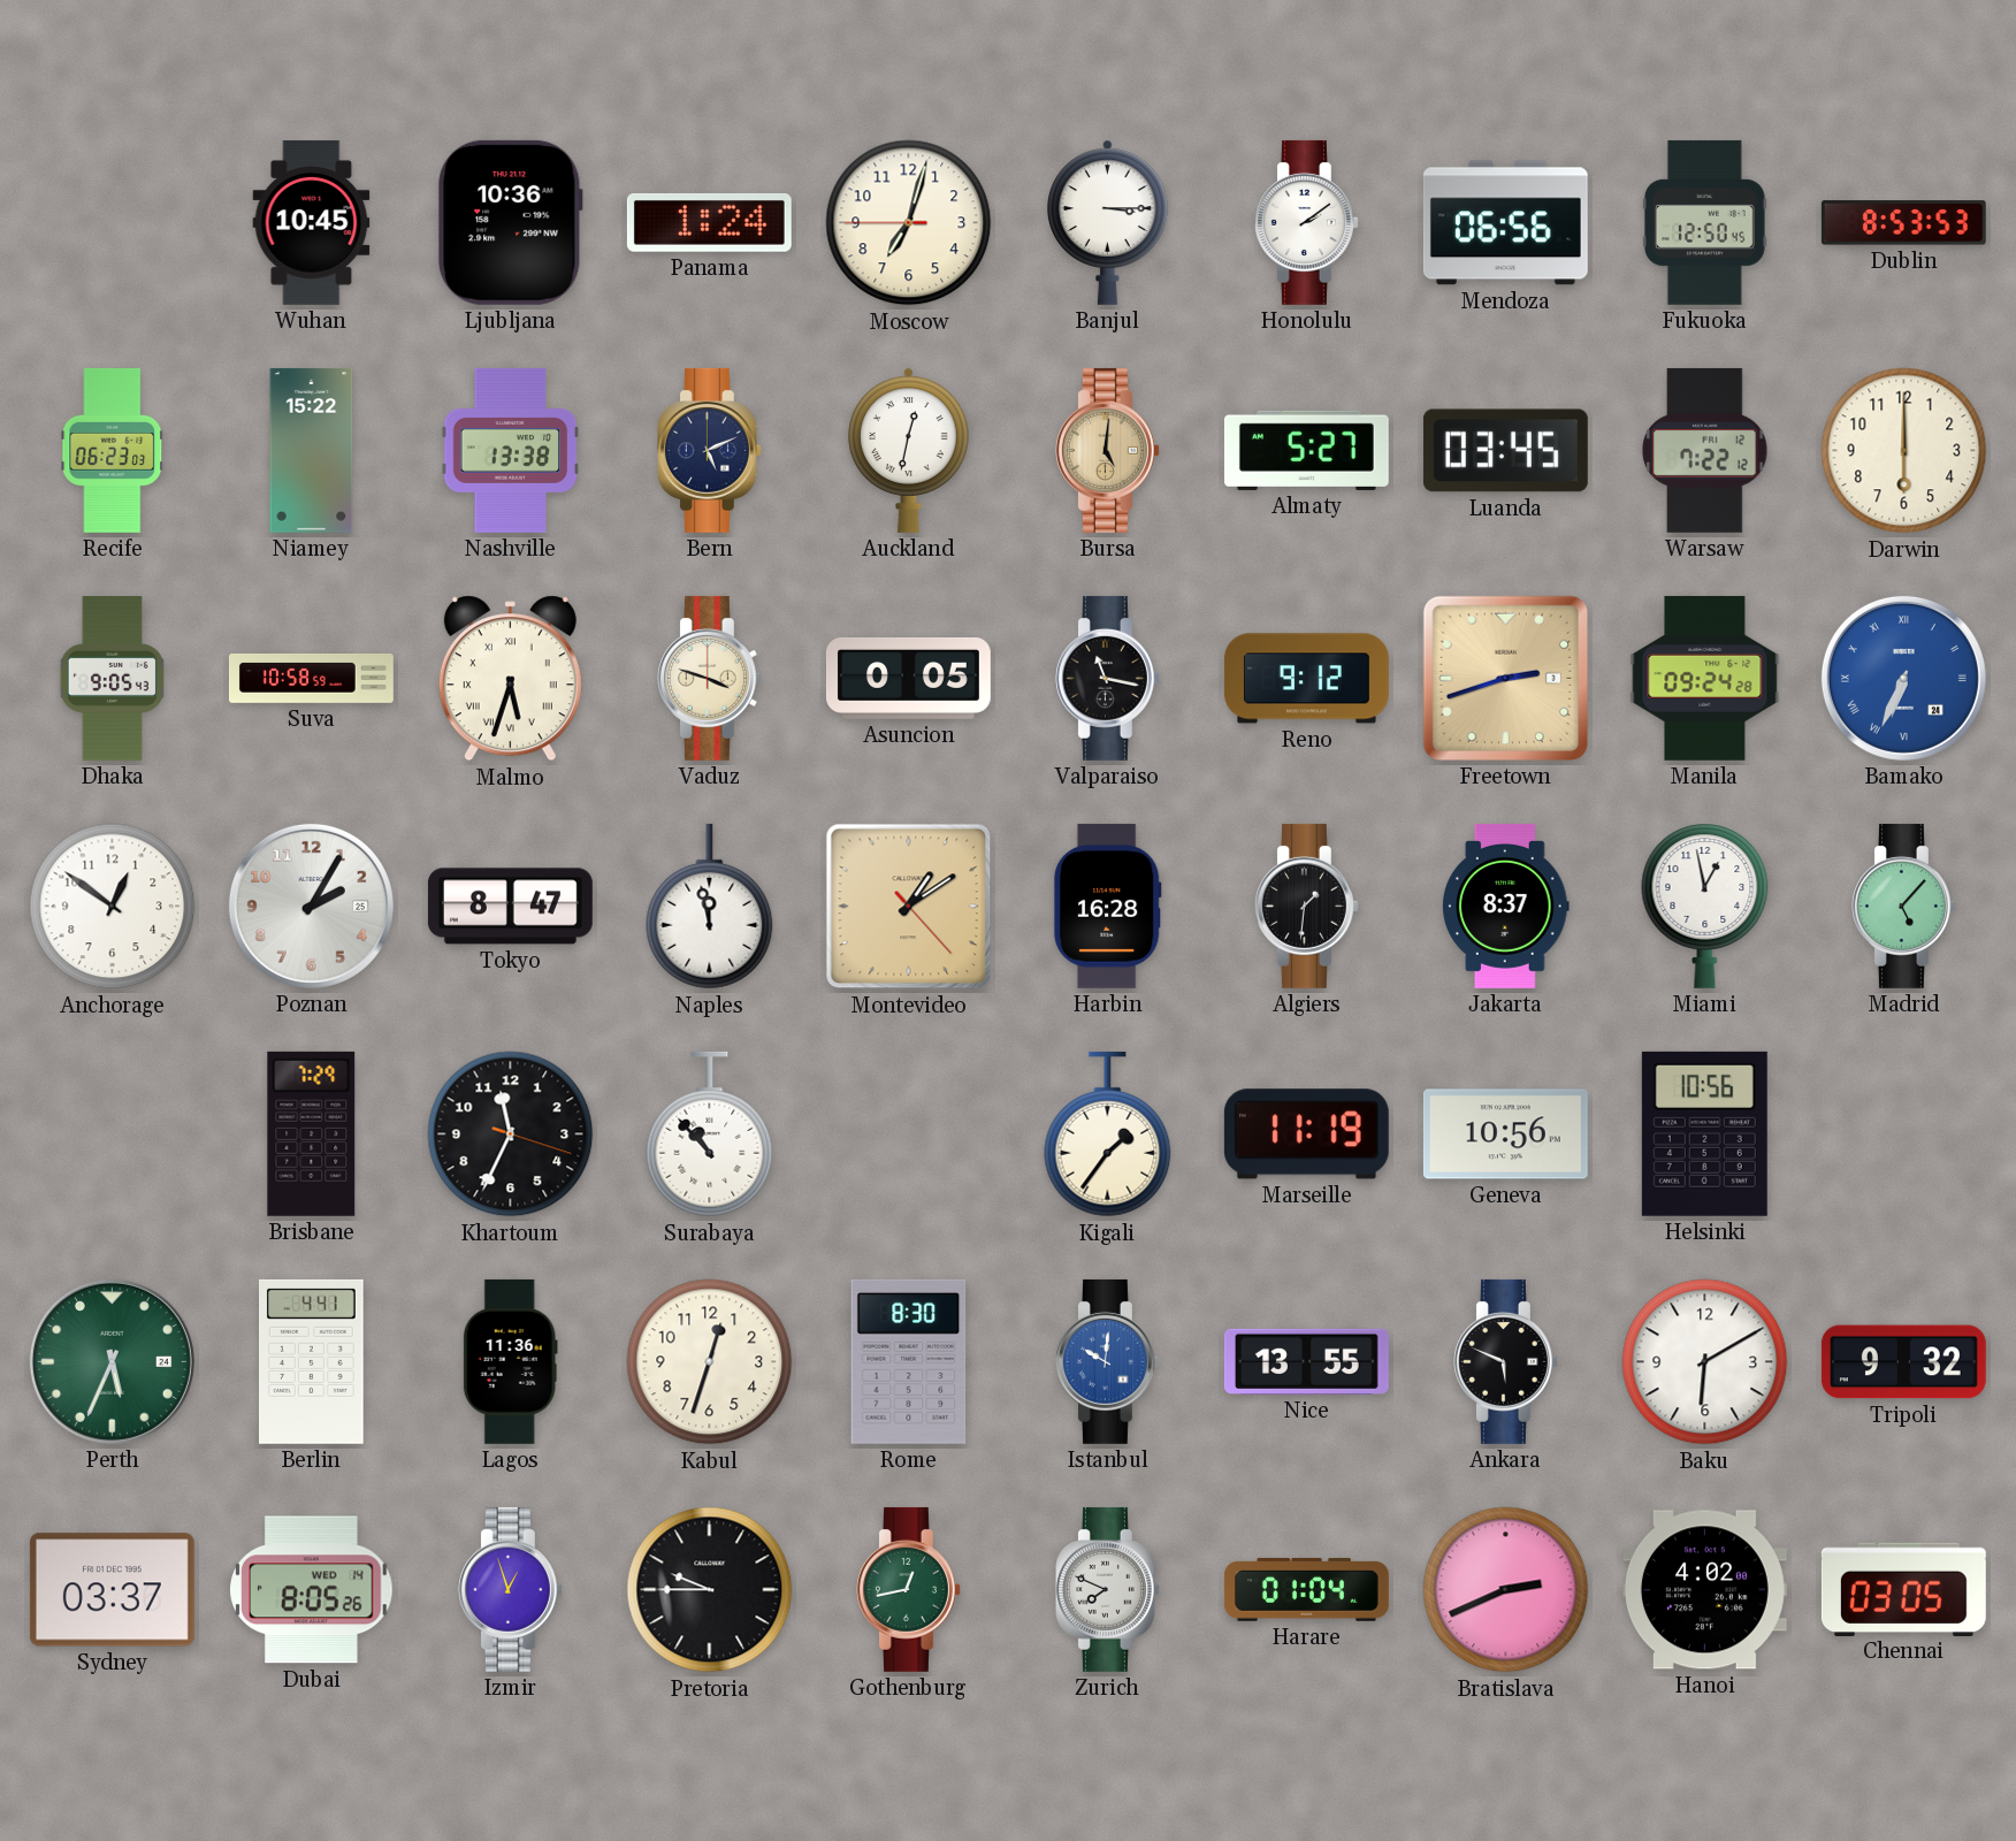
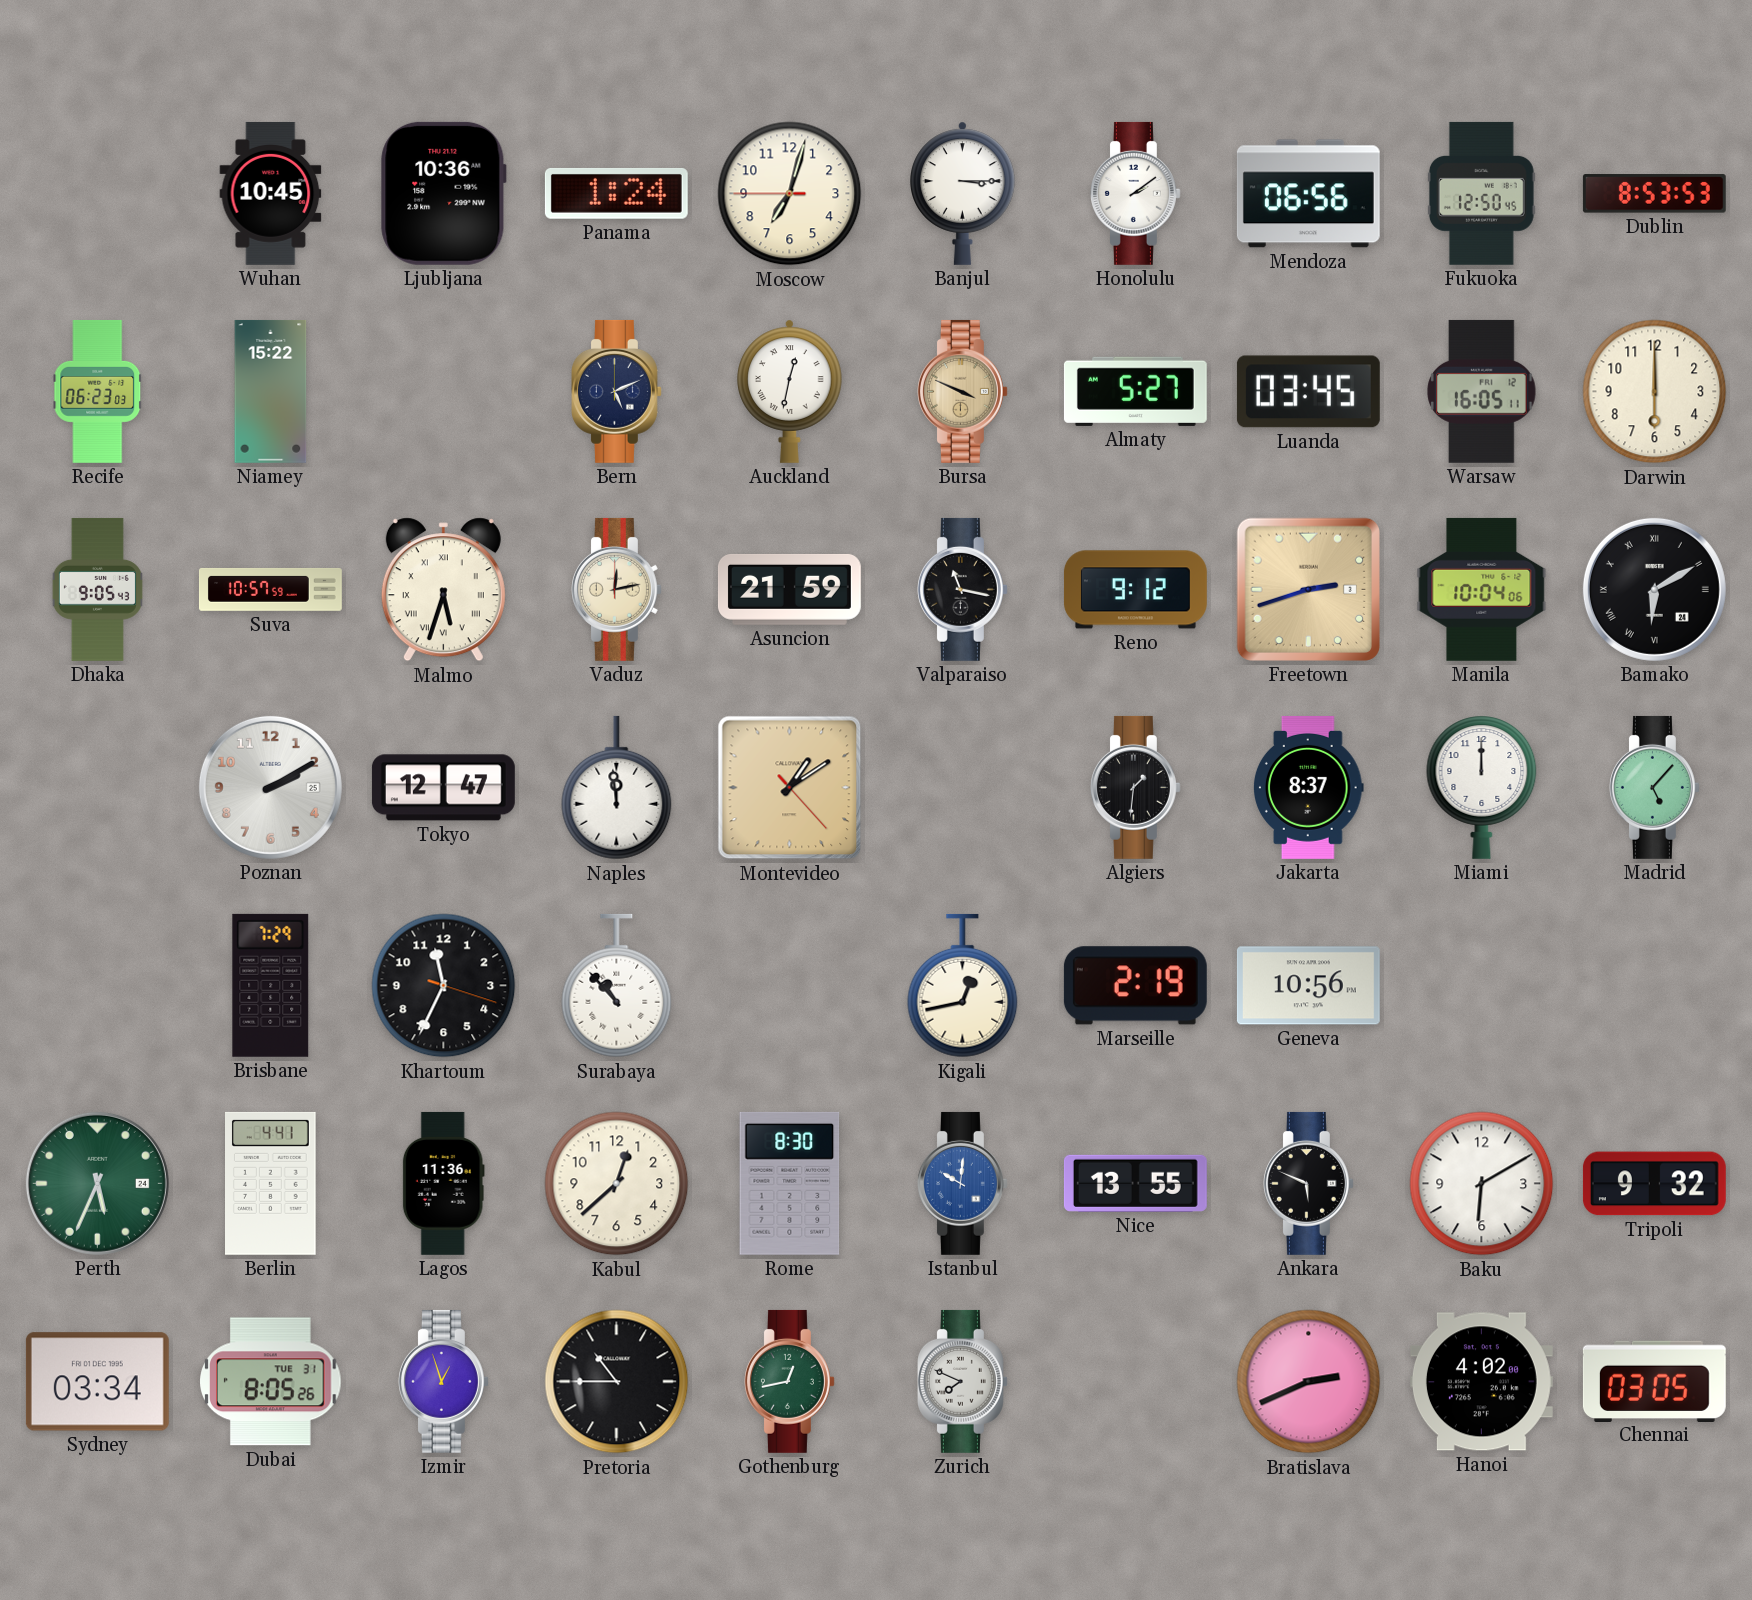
Nashville: 13:38 -> none (511, 450)
Bursa: 5:01 -> 3:49 (962, 391)
Warsaw: 7:22 -> 16:05 (1482, 391)
Suva: 10:58 -> 10:57 (270, 590)
Vaduz: 3:48 -> 12:13 (616, 589)
Asuncion: 0:05 -> 21:59 (789, 589)
Manila: 09:24 -> 10:04 (1482, 589)
Bamako: 6:34 -> 6:10 (1654, 589)
Bamako dial: blue -> black (1654, 589)
Anchorage: 12:51 -> none (113, 907)
Poznan: 2:05 -> 2:10 (270, 787)
Tokyo: 8:47 -> 12:47 (443, 788)
Naples: 11:58 -> 11:59 (617, 788)
Harbin: 16:28 -> none (1107, 906)
Miami: 12:58 -> 12:00 (1482, 787)
Kigali: 1:36 -> 12:43 (963, 986)
Marseille: 11:19 -> 2:19 (1135, 986)
Helsinki: 10:56 -> none (1704, 1133)
Kabul: 12:33 -> 12:38 (617, 1184)
Sydney: 03:37 -> 03:34 (97, 1382)
Dubai date: WED 14 -> TUE 31 (271, 1382)
Pretoria: 9:45 -> 10:45 (617, 1382)
Harare: 01:04 -> none (1306, 1589)
